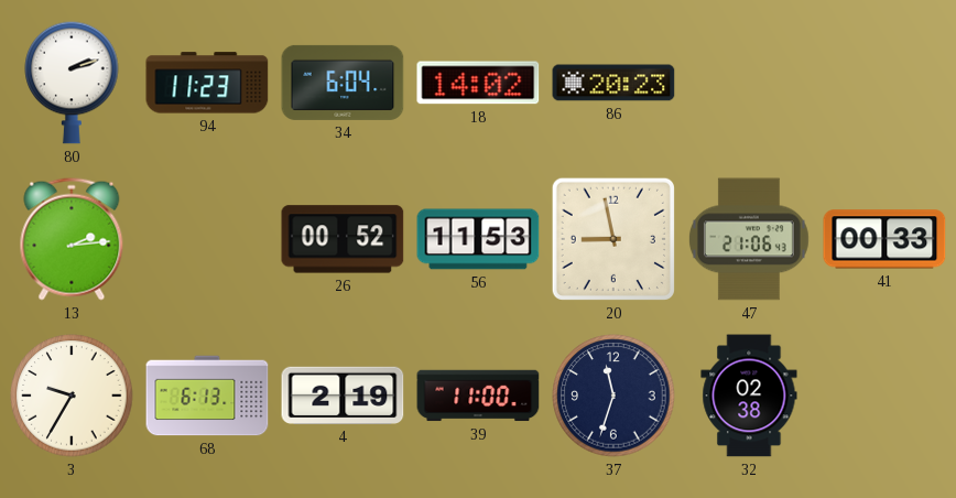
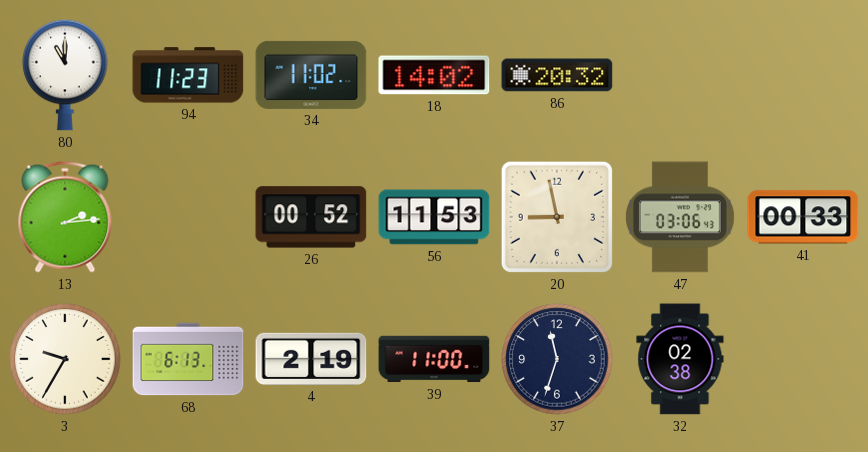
80: 2:12 -> 11:00 (65, 75)
34: 6:04 -> 11:02 (311, 75)
86: 20:23 -> 20:32 (557, 75)
47: 21:06 -> 03:06 (680, 217)
